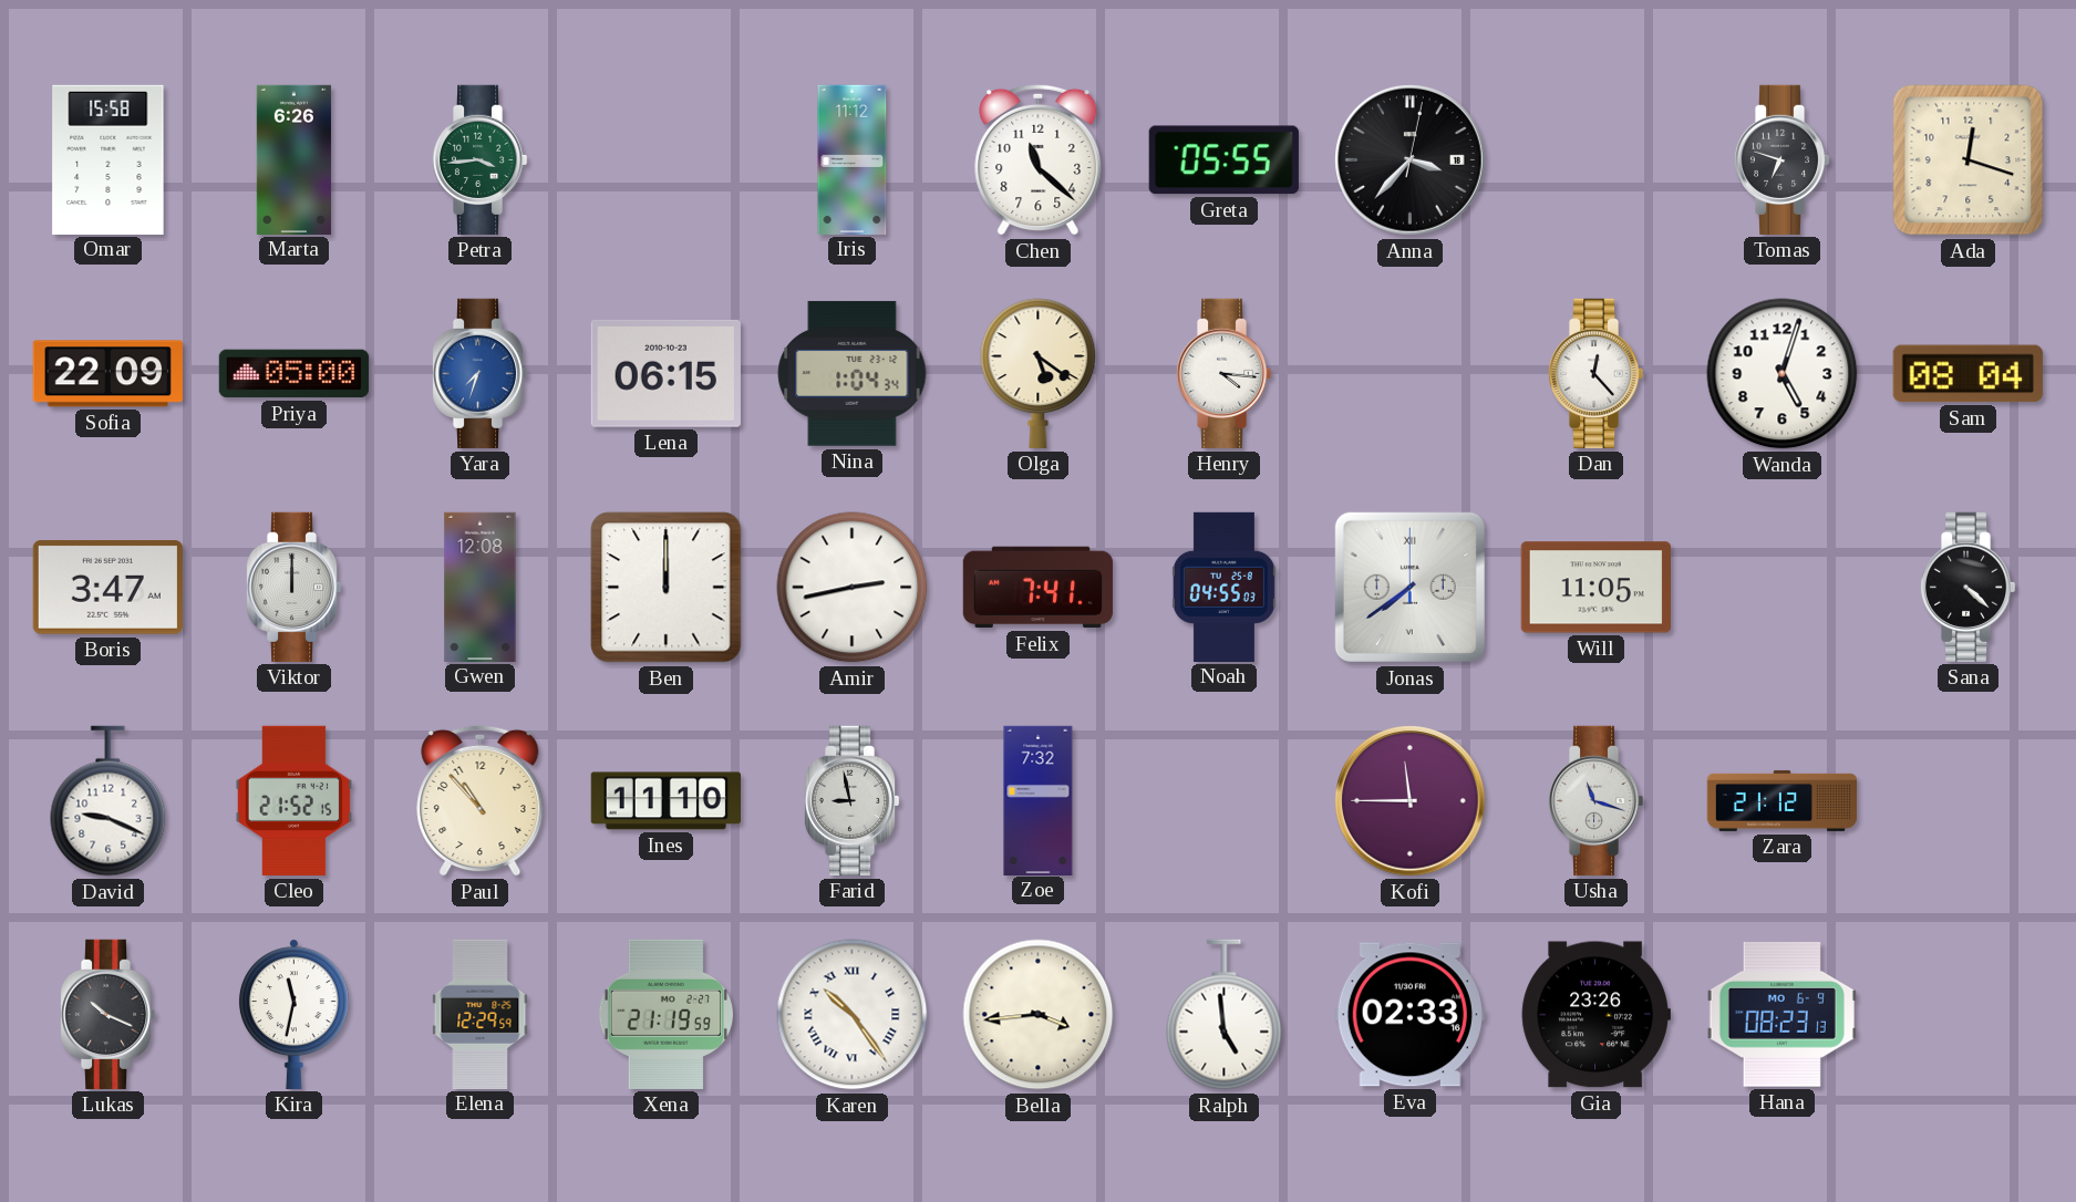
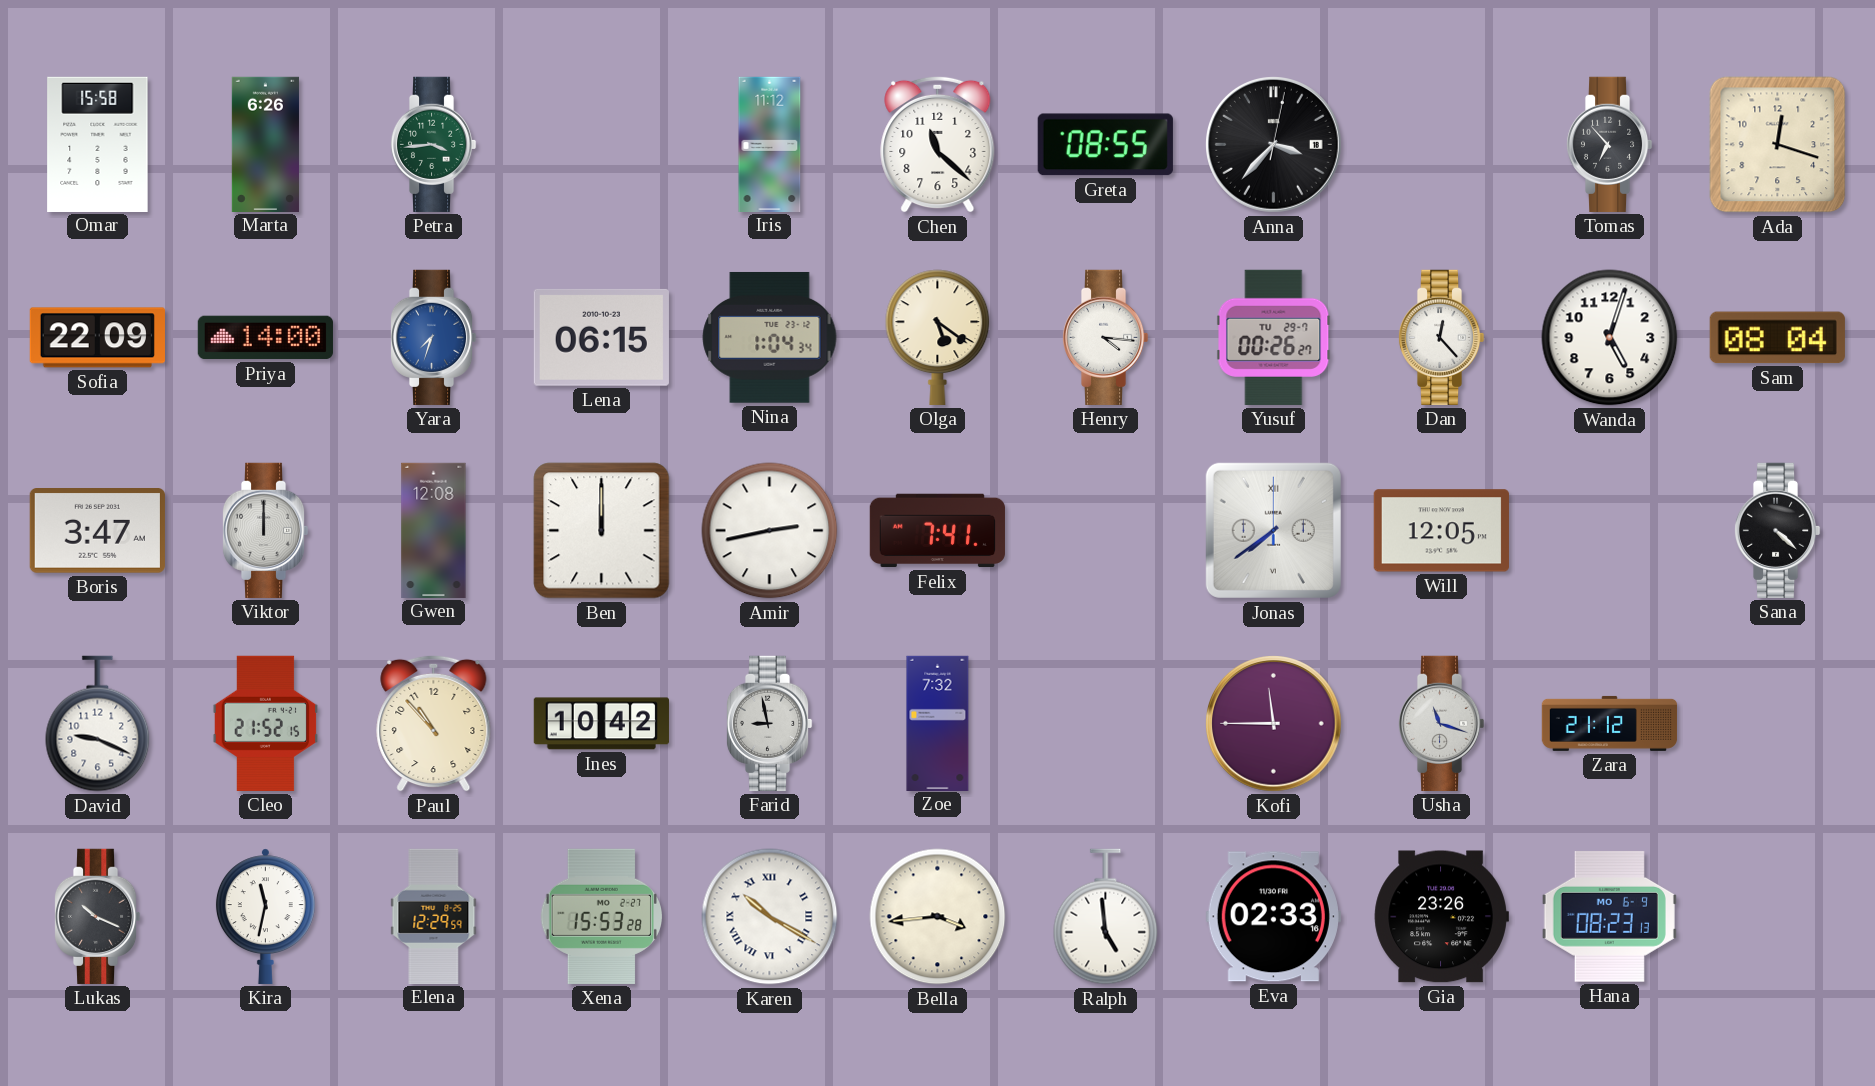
Greta: 05:55 -> 08:55 (1105, 145)
Tomas: 6:48 -> 6:53 (1609, 144)
Priya: 05:00 -> 14:00 (265, 338)
Yusuf: none -> 00:26 (1274, 337)
Noah: 04:55 -> none (1223, 587)
Will: 11:05 -> 12:05 (1441, 531)
Ines: 11:10 -> 10:42 (601, 724)
Xena: 21:19 -> 15:53 (601, 916)
Karen: 10:24 -> 10:20 (770, 917)
